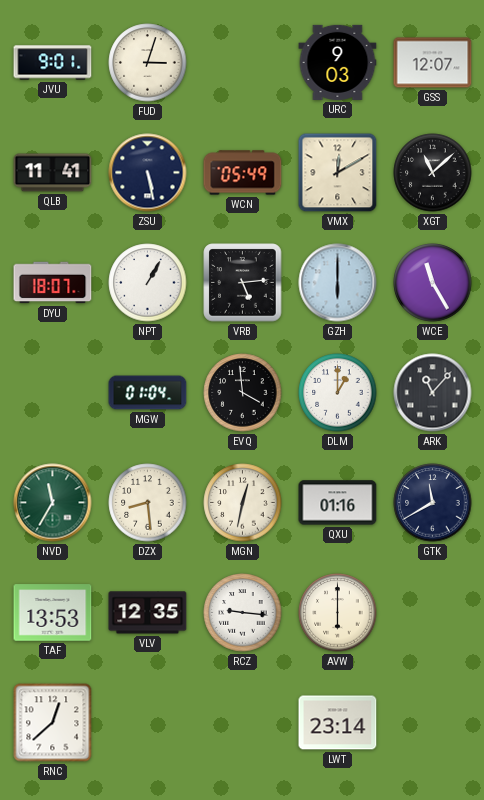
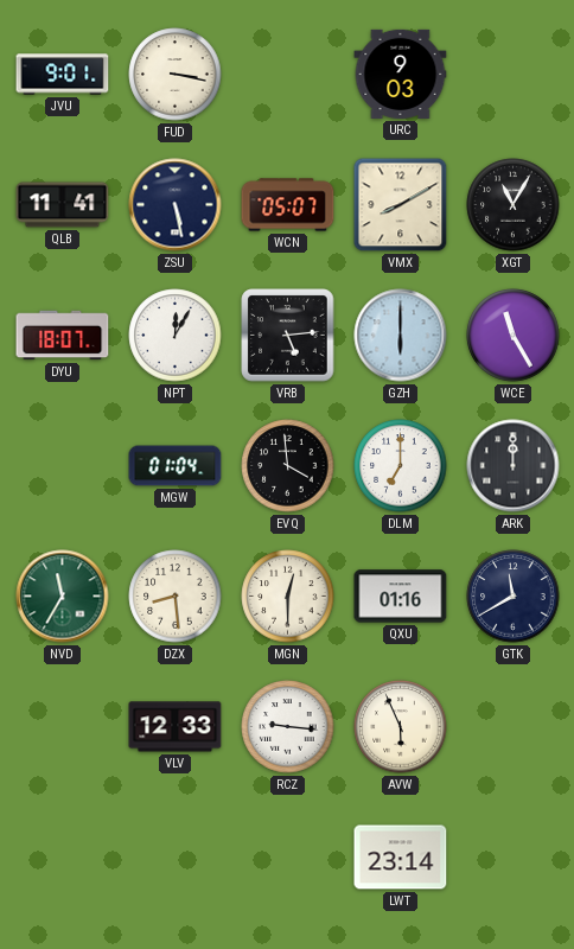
FUD: 3:03 -> 3:17 (176, 75)
GSS: 12:07 -> none (433, 63)
WCN: 05:49 -> 05:07 (288, 205)
VMX: 12:10 -> 8:10 (401, 205)
XGT: 11:08 -> 11:05 (514, 205)
NPT: 1:05 -> 12:05 (176, 336)
DLM: 1:00 -> 7:00 (401, 466)
ARK: 11:07 -> 12:00 (514, 466)
MGN: 12:32 -> 12:30 (288, 597)
TAF: 13:53 -> none (53, 613)
VLV: 12:35 -> 12:33 (176, 727)
AVW: 6:00 -> 5:56 (401, 727)
RNC: 12:38 -> none (53, 723)
